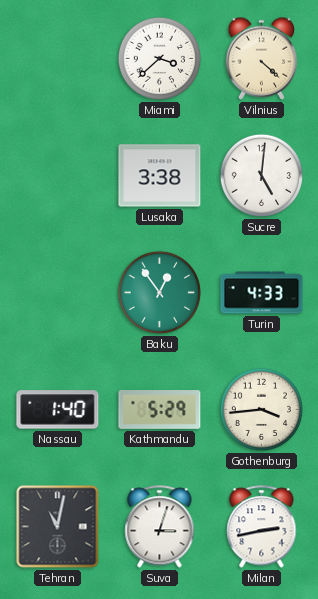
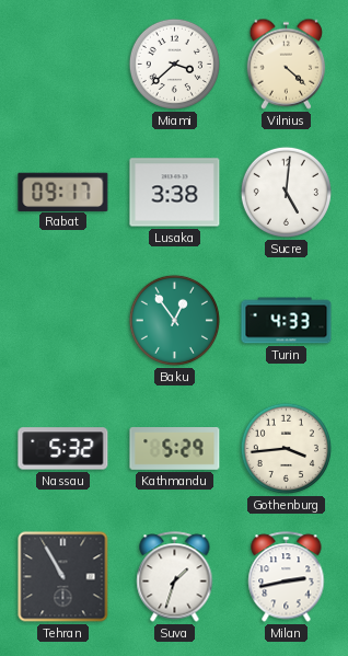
Rabat: none -> 09:17 (63, 192)
Nassau: 1:40 -> 5:32 (63, 449)
Tehran: 11:02 -> 10:55 (63, 577)
Suva: 3:03 -> 1:33 (175, 577)
